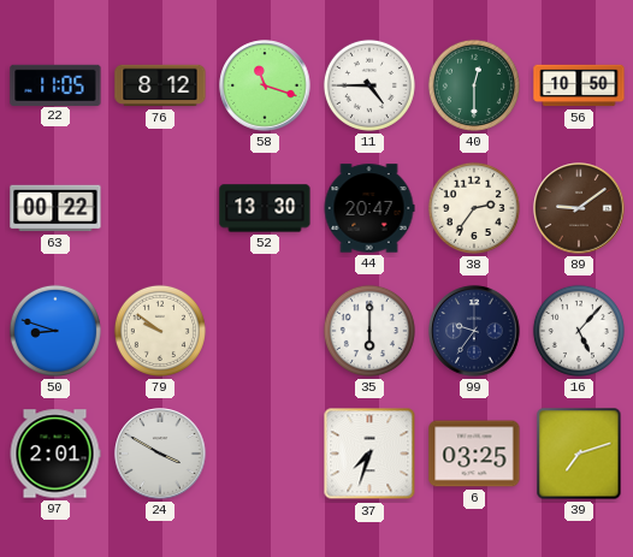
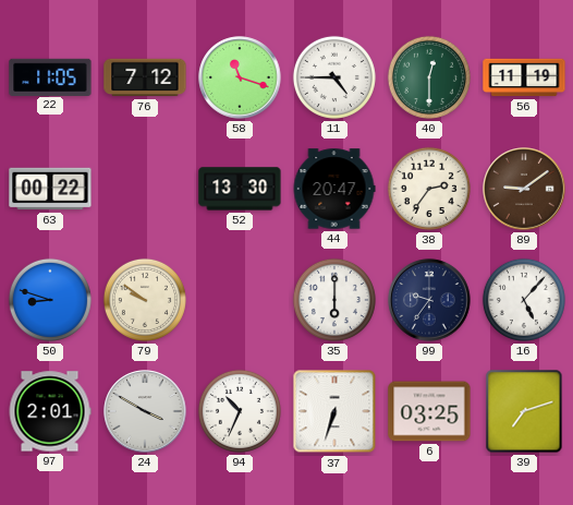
76: 8:12 -> 7:12 (145, 77)
56: 10:50 -> 11:19 (524, 77)
94: none -> 10:34 (240, 411)
37: 7:33 -> 6:33 (334, 411)
